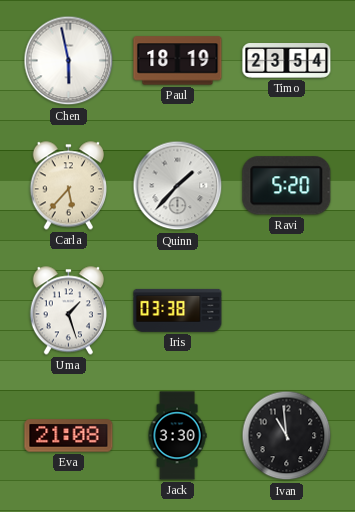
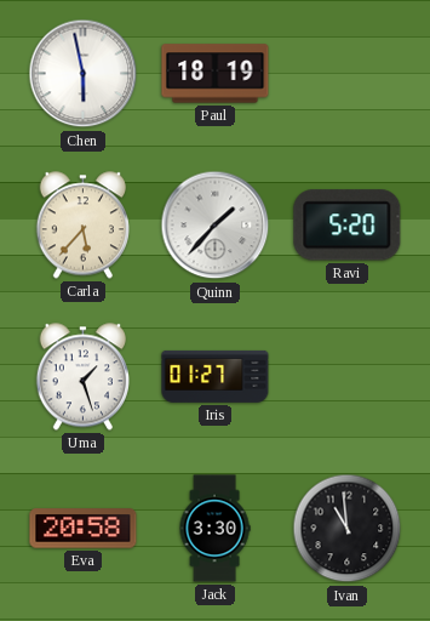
Timo: 23:54 -> none (287, 61)
Iris: 03:38 -> 01:27 (216, 376)
Eva: 21:08 -> 20:58 (84, 529)
